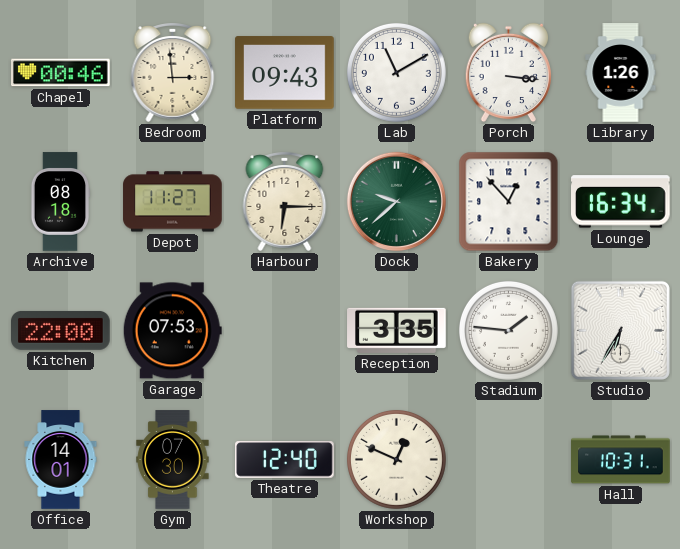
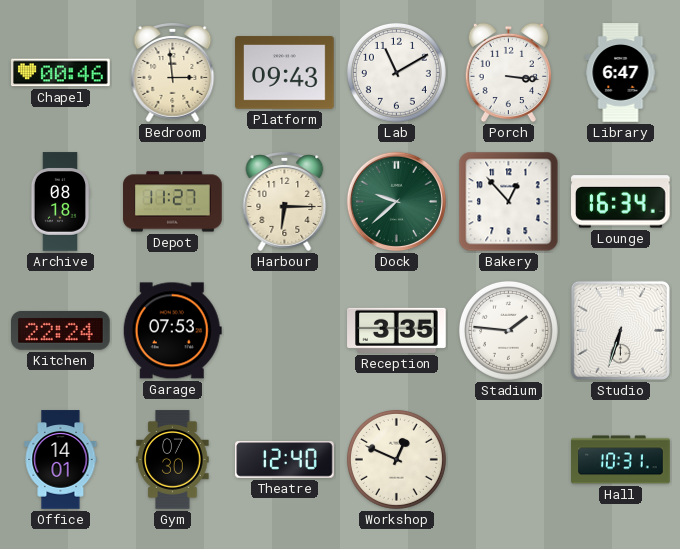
Library: 1:26 -> 6:47 (621, 73)
Kitchen: 22:00 -> 22:24 (61, 330)
Studio: 6:35 -> 6:33 (620, 330)
